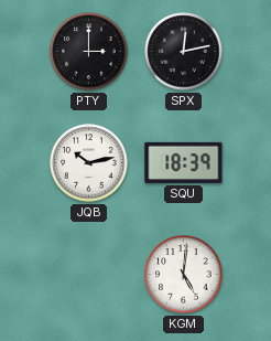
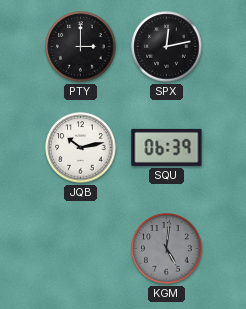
SQU: 18:39 -> 06:39 (167, 147)
KGM dial: white -> grey (167, 249)
